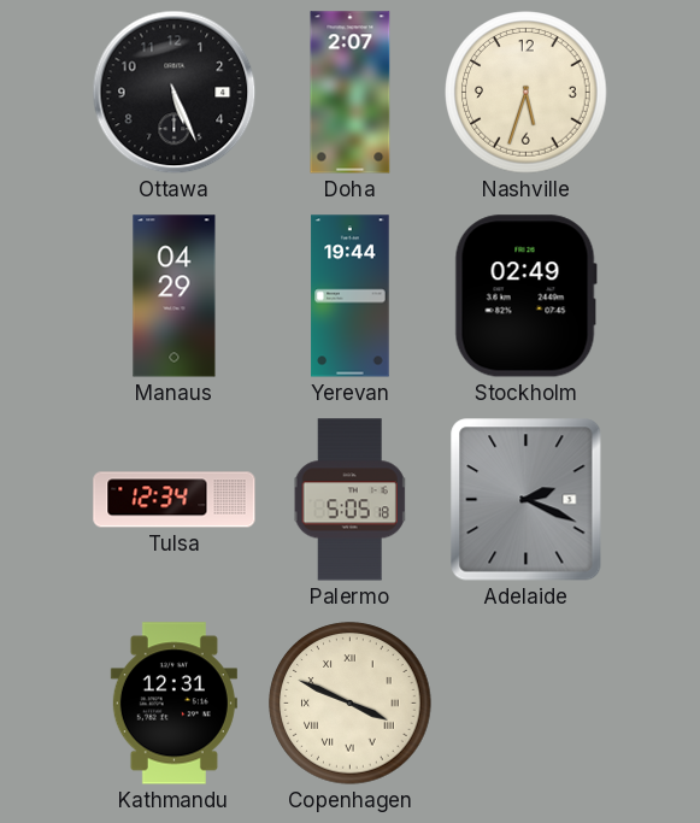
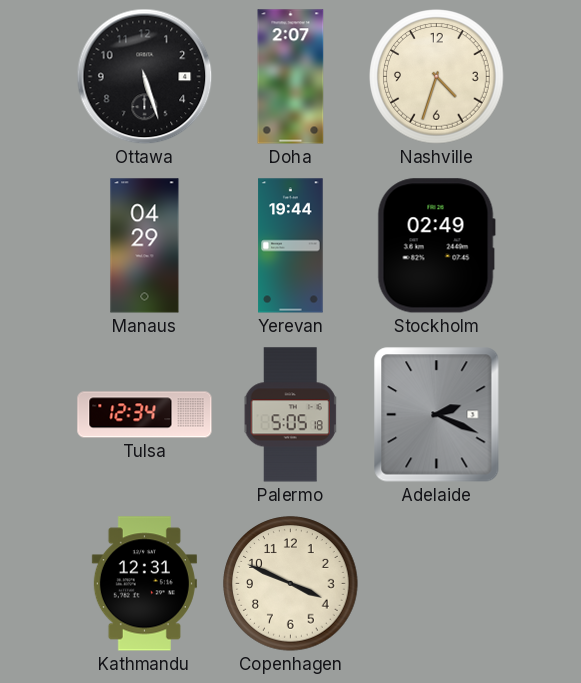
Ottawa: 5:26 -> 5:27 (145, 77)
Nashville: 5:33 -> 4:33 (437, 77)
Copenhagen numerals: Roman -> Arabic (291, 584)
